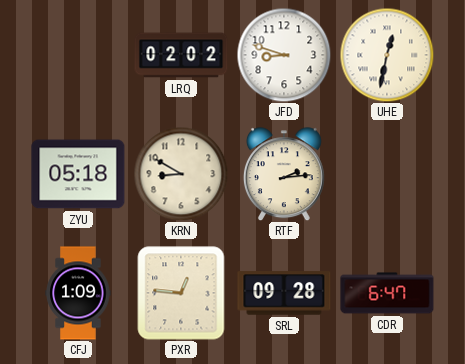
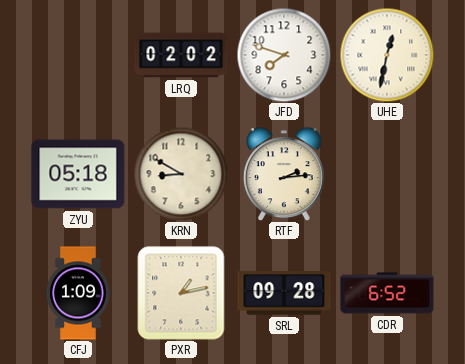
JFD: 8:48 -> 7:48 (284, 55)
PXR: 12:46 -> 1:13 (181, 293)
CDR: 6:47 -> 6:52 (387, 293)
